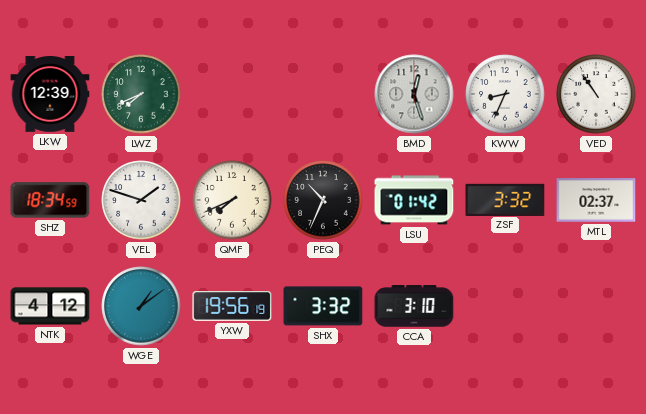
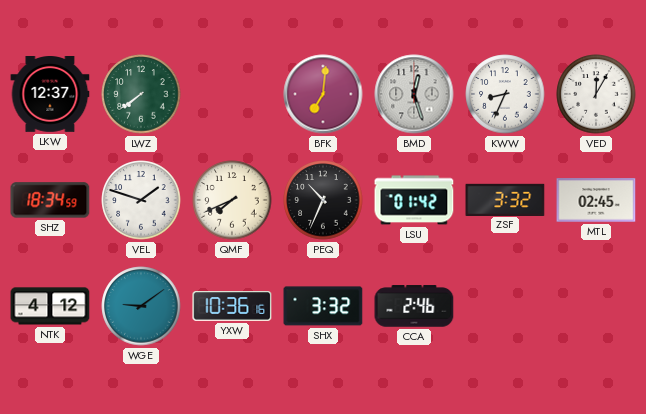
LKW: 12:39 -> 12:37 (50, 95)
LWZ: 7:41 -> 7:39 (141, 94)
BFK: none -> 7:01 (323, 94)
VED: 10:54 -> 12:05 (596, 94)
MTL: 02:37 -> 02:45 (596, 200)
WGE: 1:09 -> 9:09 (141, 306)
YXW: 19:56 -> 10:36 (232, 306)
CCA: 3:10 -> 2:46 (414, 306)
